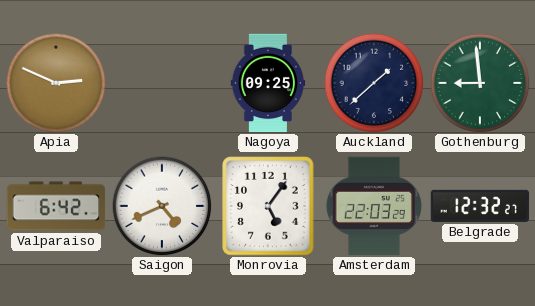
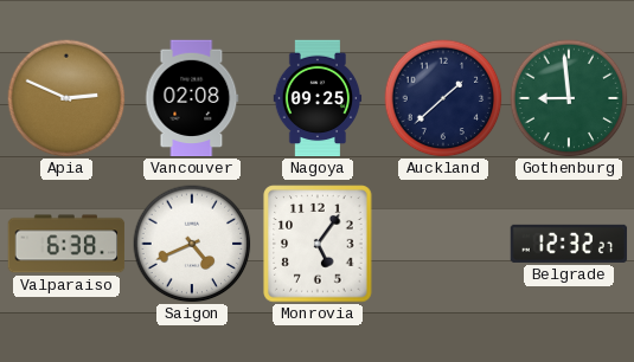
Vancouver: none -> 02:08 (192, 98)
Valparaiso: 6:42 -> 6:38 (66, 244)
Amsterdam: 22:03 -> none (374, 206)
